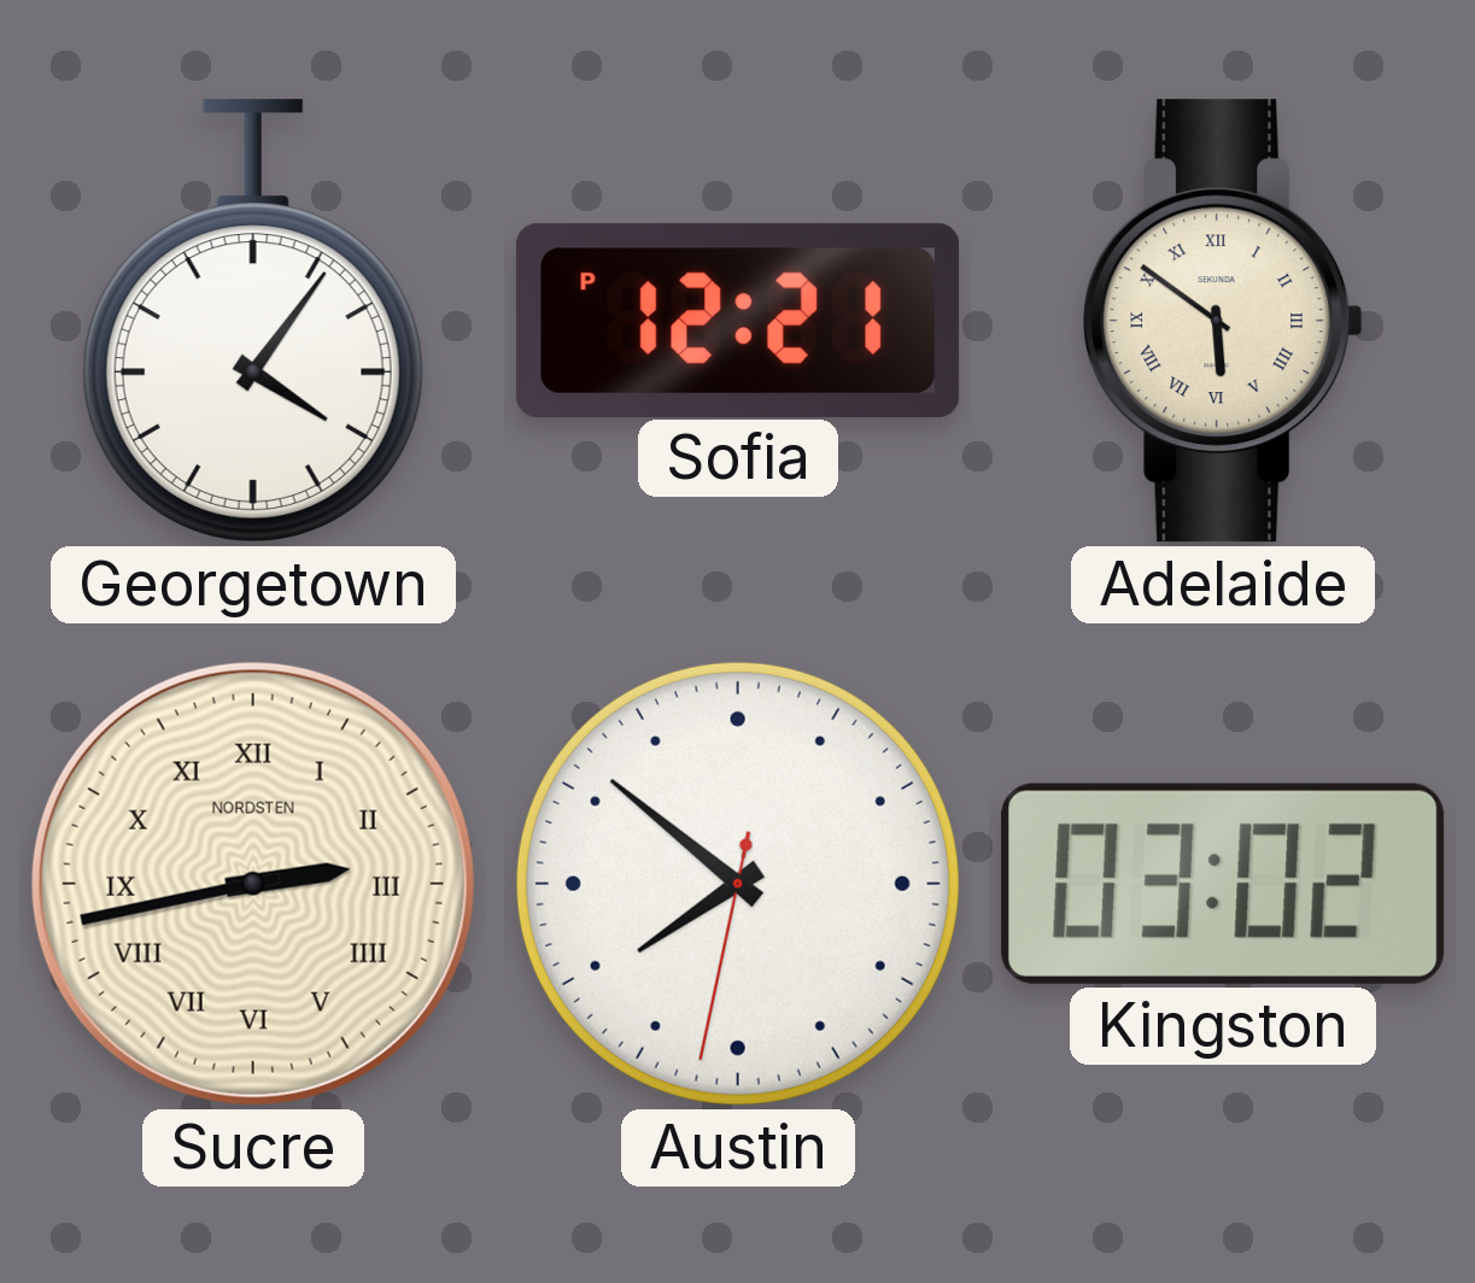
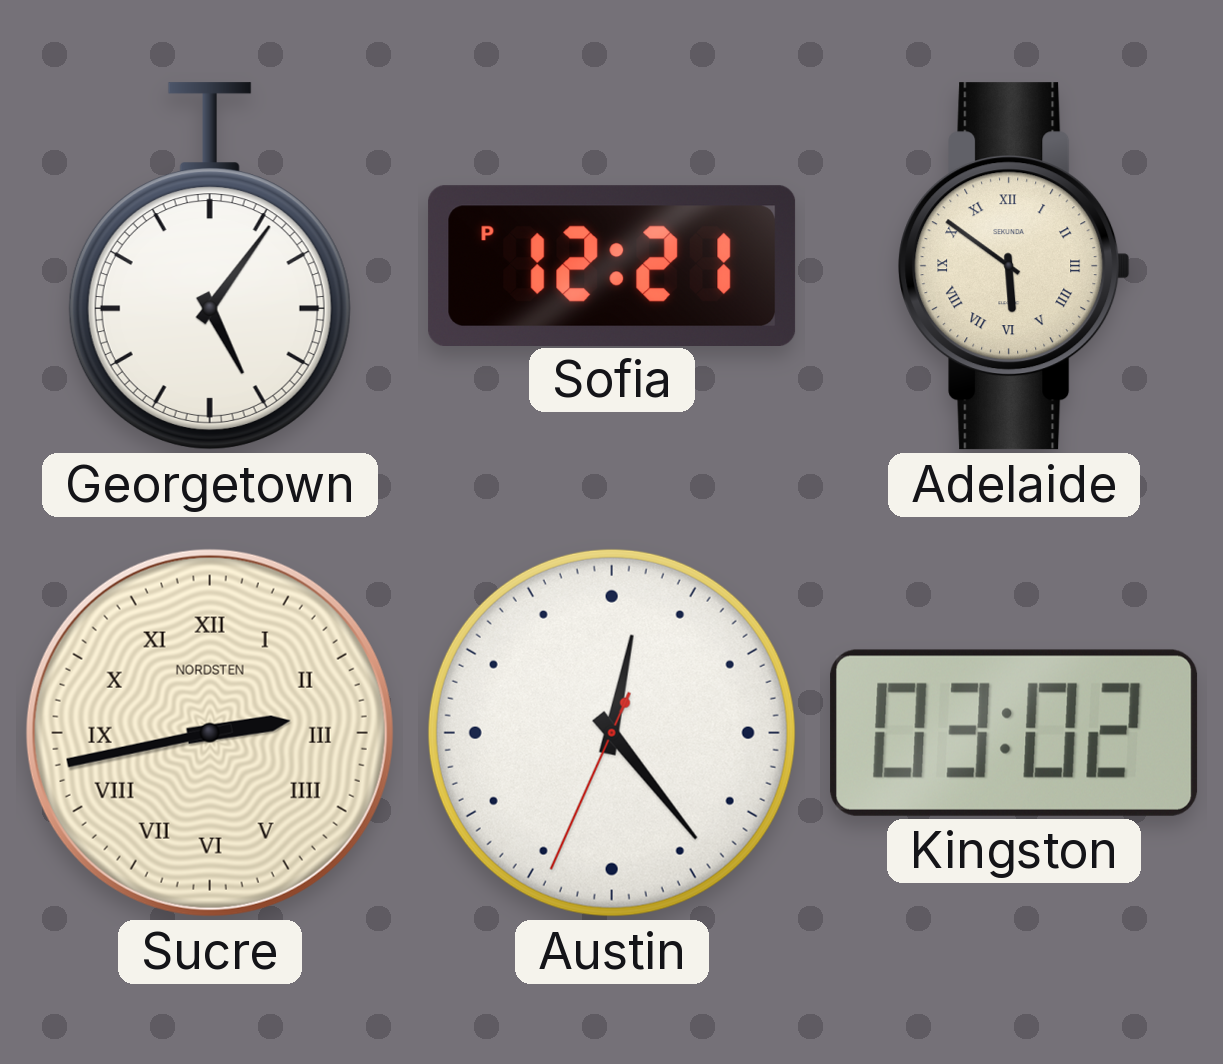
Georgetown: 4:06 -> 5:06 (210, 266)
Austin: 7:51 -> 12:23 (612, 733)
